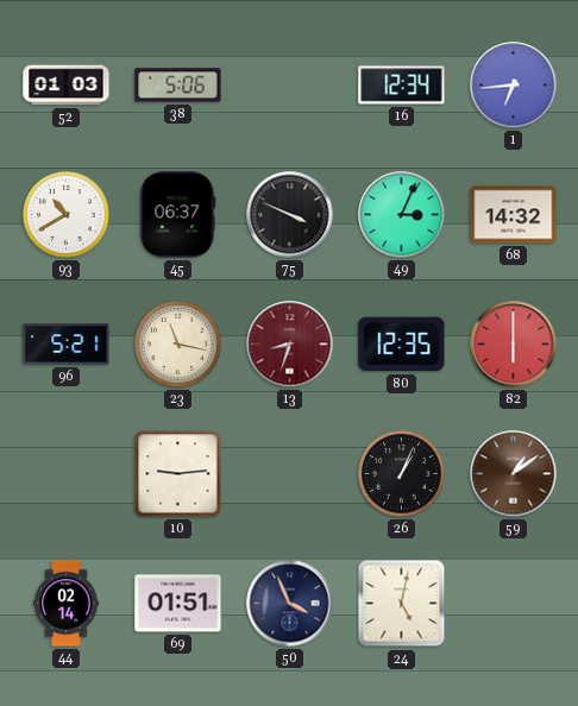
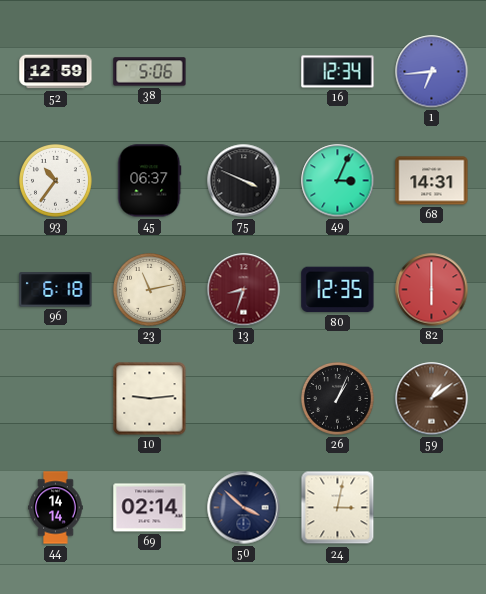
52: 01:03 -> 12:59 (56, 72)
93: 10:40 -> 10:36 (56, 181)
68: 14:32 -> 14:31 (432, 181)
96: 5:21 -> 6:18 (56, 290)
23: 11:17 -> 11:13 (150, 290)
44: 02:14 -> 14:14 (56, 508)
69: 01:51 -> 02:14 (150, 508)
50: 3:56 -> 3:52 (244, 508)
24: 5:02 -> 3:02 (338, 508)
